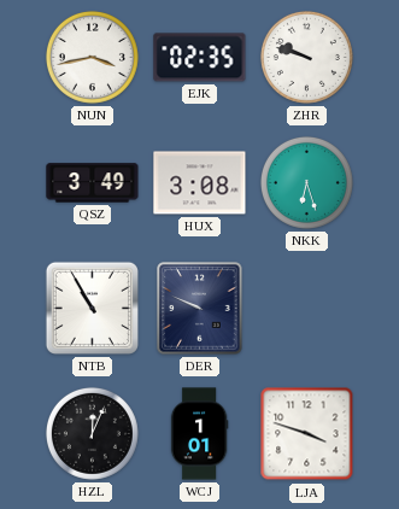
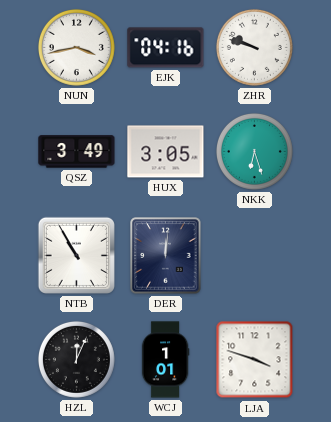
EJK: 02:35 -> 04:16 (166, 48)
HUX: 3:08 -> 3:05 (166, 152)
DER: 9:49 -> 12:01 (166, 256)
